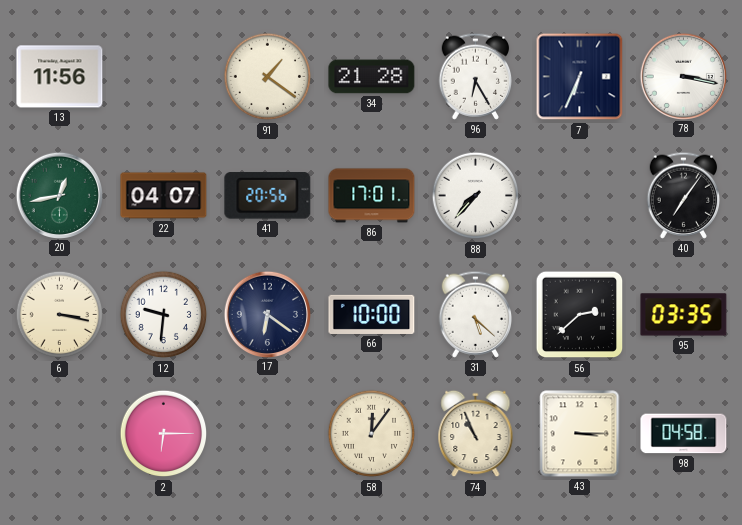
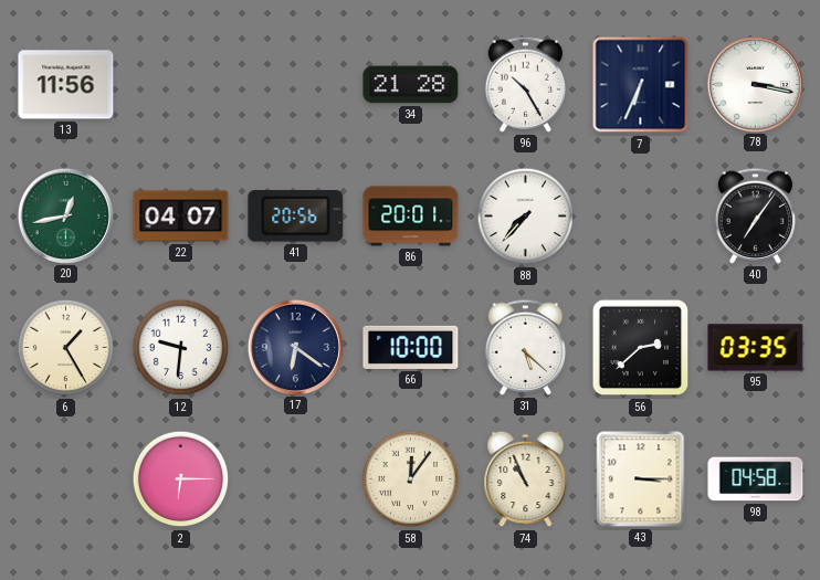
91: 1:21 -> none (268, 77)
96: 6:25 -> 10:25 (526, 84)
86: 17:01 -> 20:01 (411, 217)
6: 3:17 -> 1:25 (66, 348)
